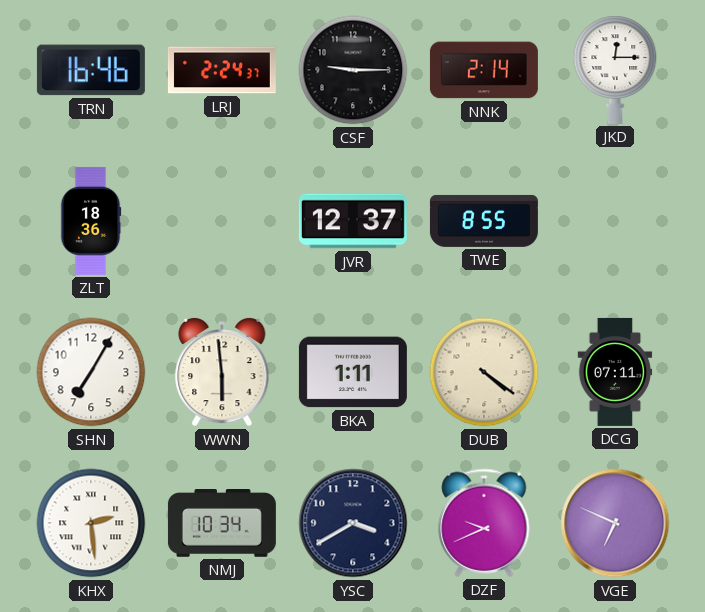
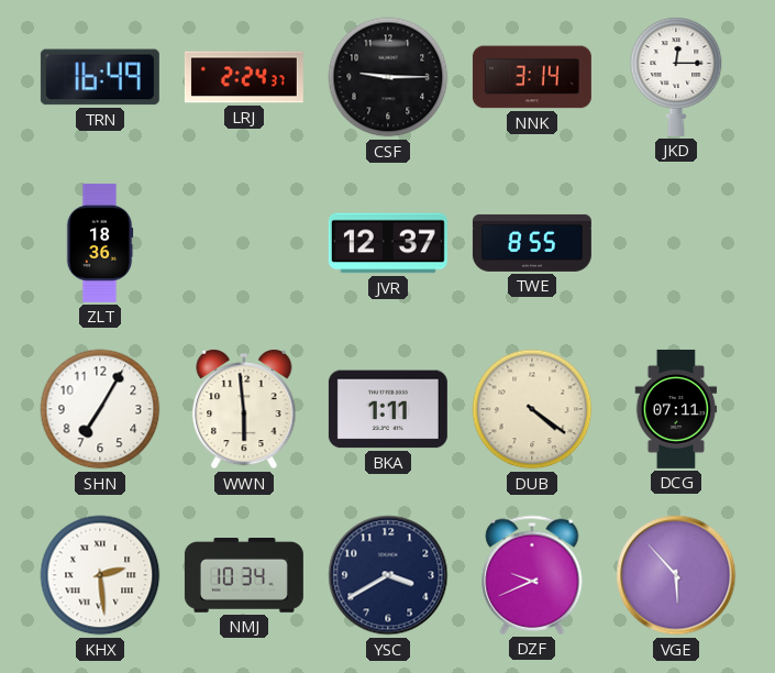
TRN: 16:46 -> 16:49 (100, 77)
NNK: 2:14 -> 3:14 (532, 77)
VGE: 6:49 -> 5:53 (676, 575)
